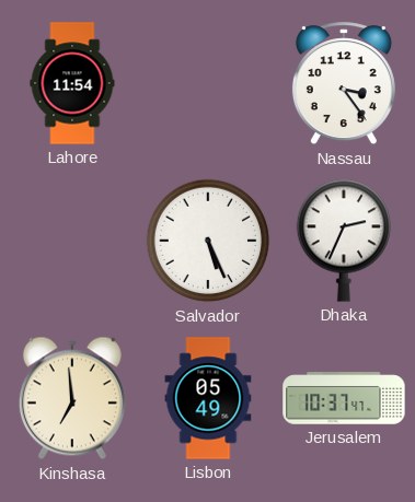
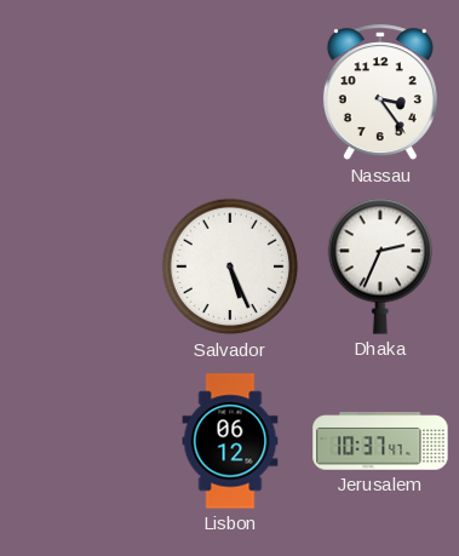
Lahore: 11:54 -> none (72, 83)
Kinshasa: 6:59 -> none (72, 398)
Lisbon: 05:49 -> 06:12 (230, 441)
